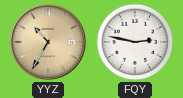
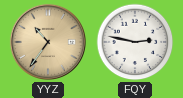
YYZ: 10:35 -> 10:36 (48, 42)
